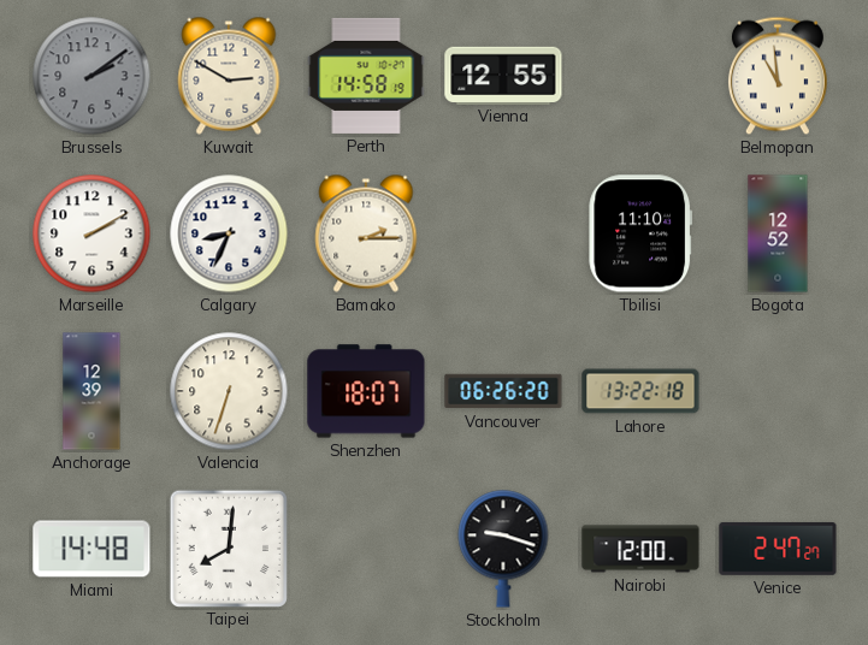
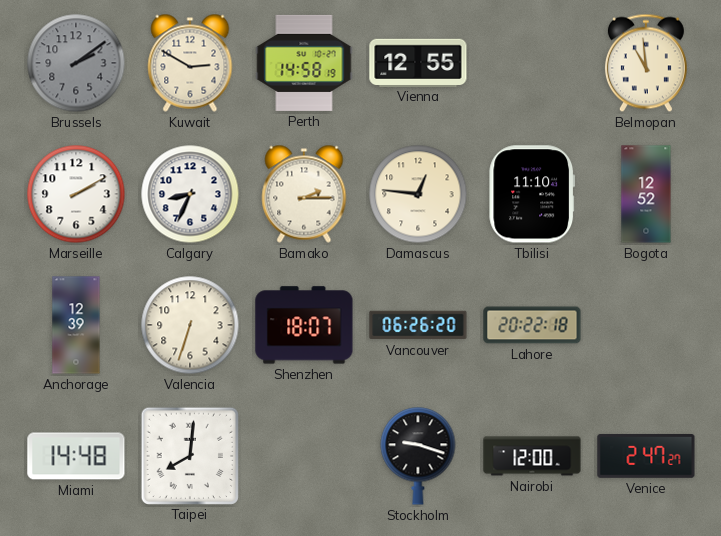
Damascus: none -> 12:46 (418, 194)
Lahore: 13:22 -> 20:22 (532, 325)
